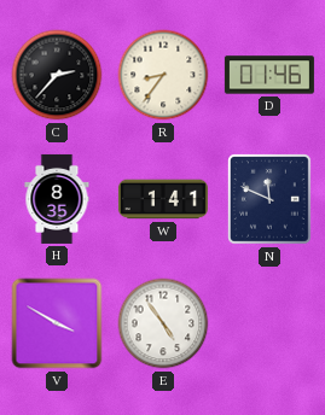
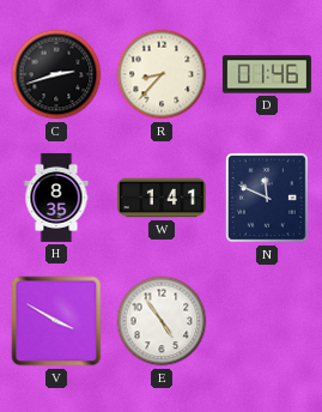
C: 2:37 -> 2:42 (56, 74)
R: 8:36 -> 8:37 (162, 74)
